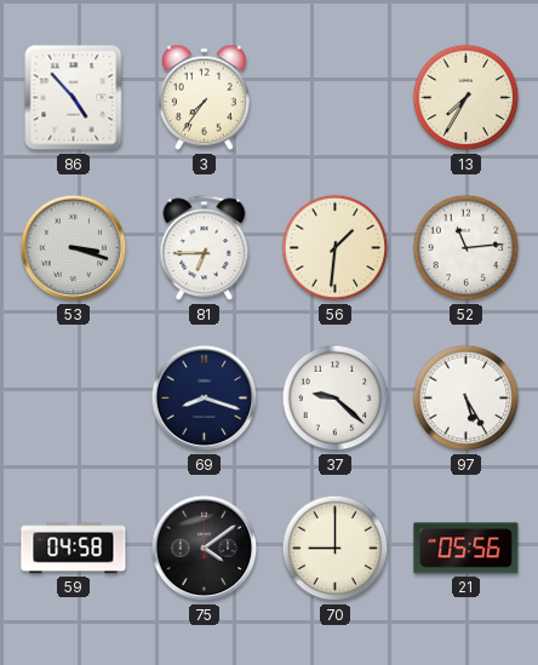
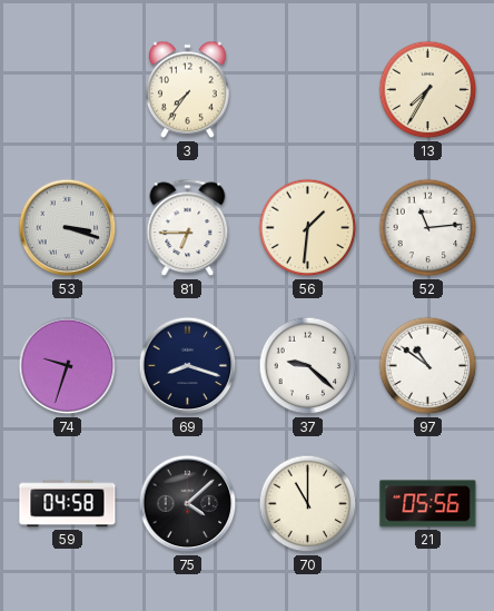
86: 4:53 -> none (74, 98)
74: none -> 9:33 (68, 366)
97: 5:25 -> 10:51 (428, 366)
75: 4:09 -> 4:08 (188, 504)
70: 9:00 -> 11:00 (308, 504)
